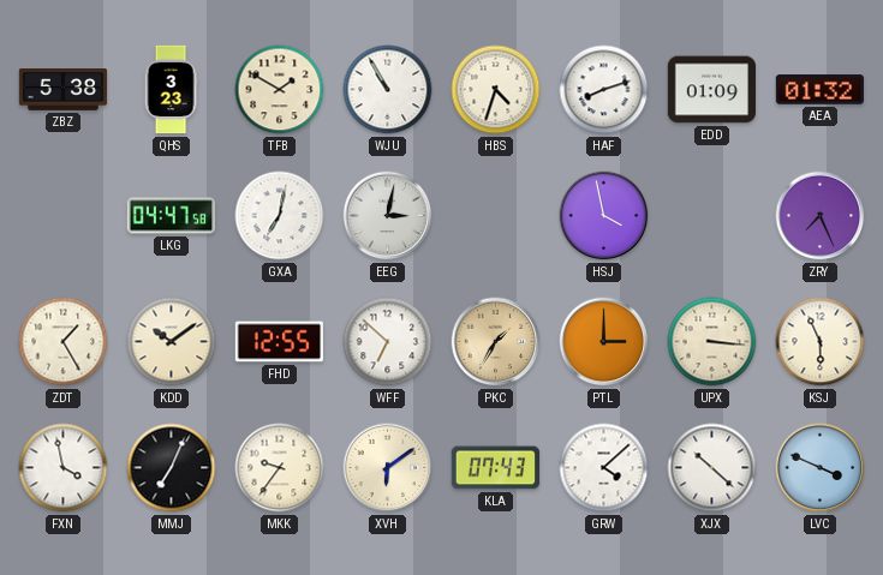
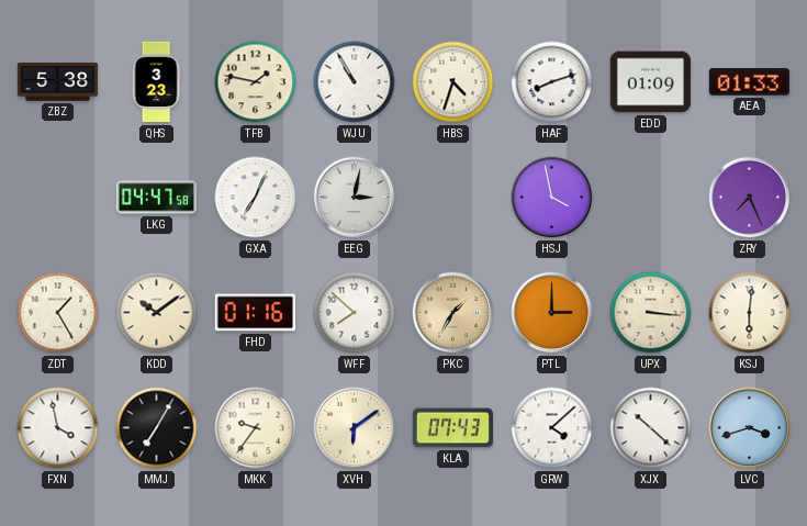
TFB: 1:50 -> 1:47 (256, 82)
AEA: 01:32 -> 01:33 (749, 82)
GXA: 7:02 -> 7:04 (256, 198)
FHD: 12:55 -> 01:16 (255, 313)
WFF: 6:52 -> 7:52 (355, 313)
KSJ: 5:56 -> 6:01 (750, 313)
MMJ: 7:04 -> 7:05 (157, 428)
LVC: 3:49 -> 3:42 (750, 428)
